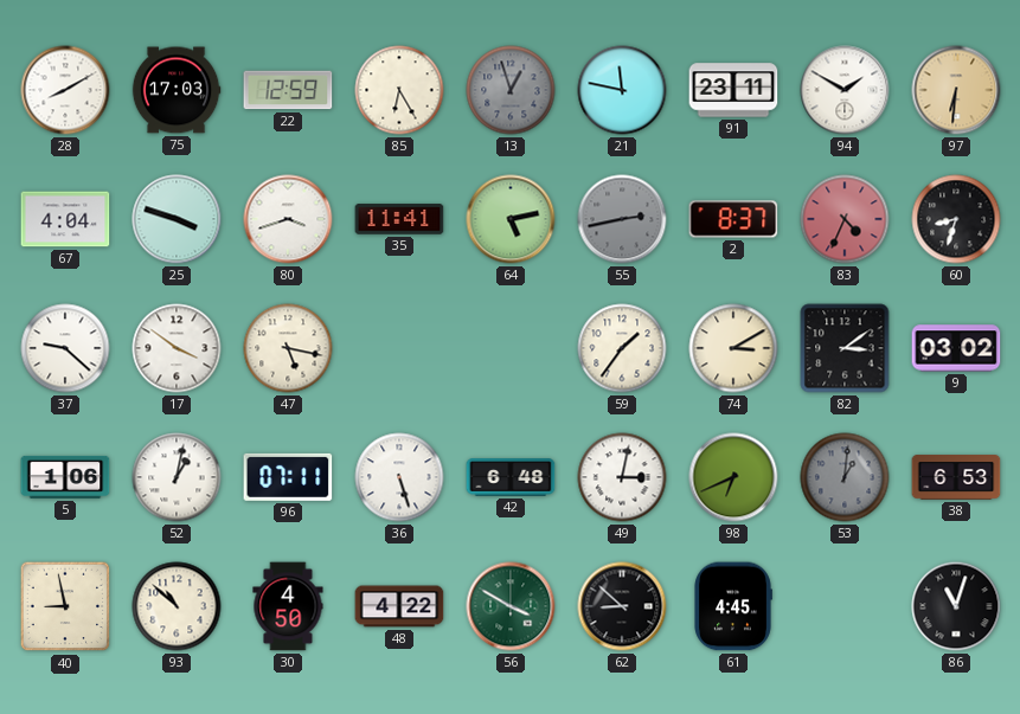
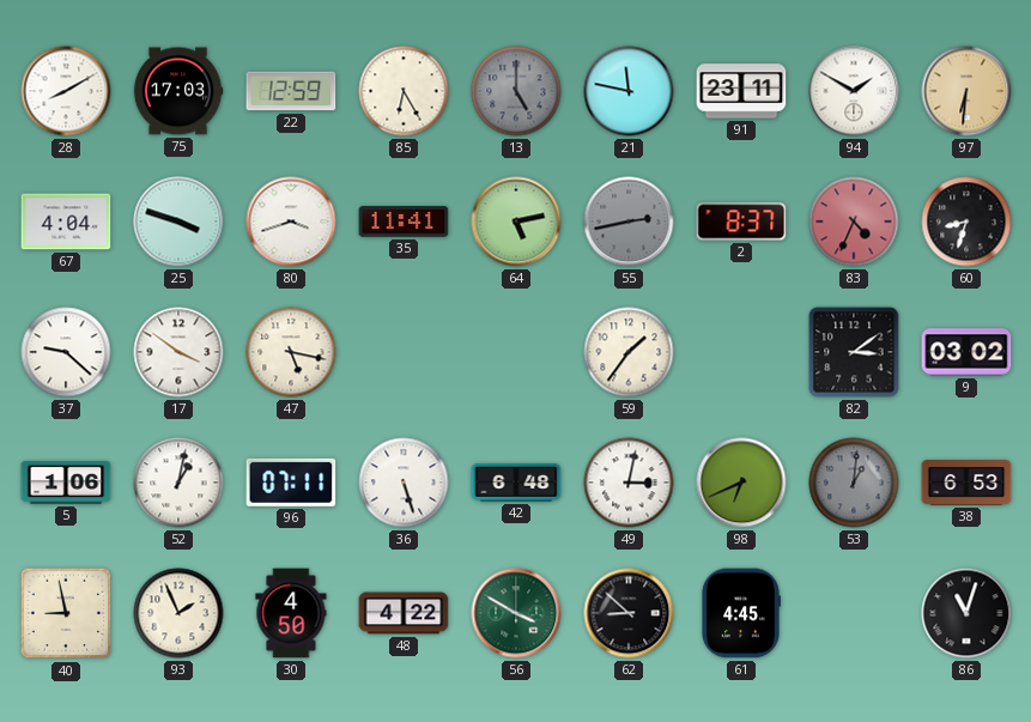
13: 12:57 -> 5:00 (516, 91)
74: 3:10 -> none (733, 348)
93: 10:52 -> 1:56 (178, 613)
